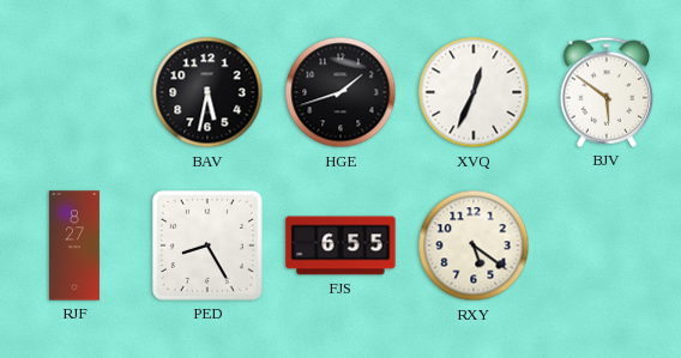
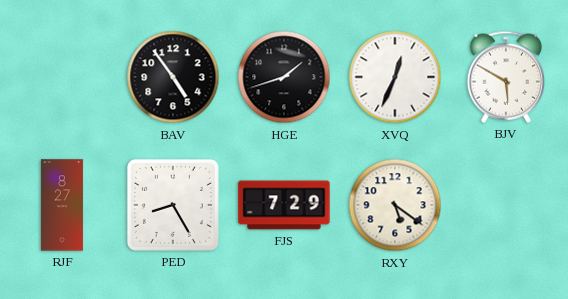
BAV: 5:32 -> 4:54 (173, 77)
BJV: 5:51 -> 5:50 (506, 77)
FJS: 6:55 -> 7:29 (284, 205)
